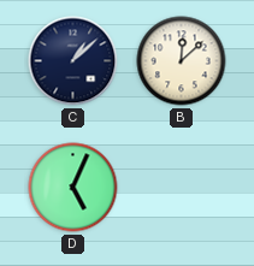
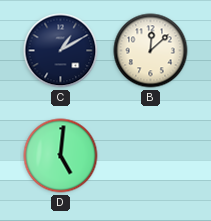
C: 1:08 -> 1:10 (61, 51)
D: 5:04 -> 5:01 (61, 156)
